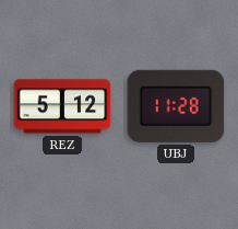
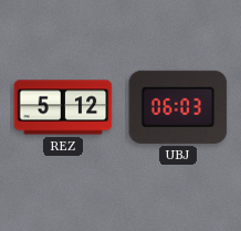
UBJ: 11:28 -> 06:03 (178, 107)
